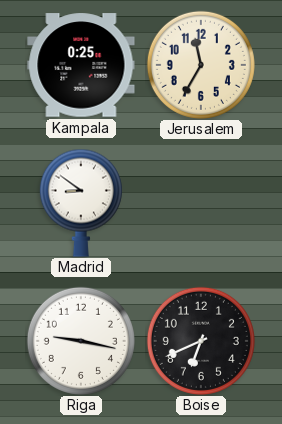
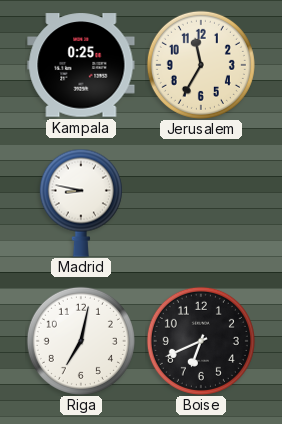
Madrid: 8:51 -> 8:47 (81, 203)
Riga: 9:17 -> 7:02 (81, 341)
